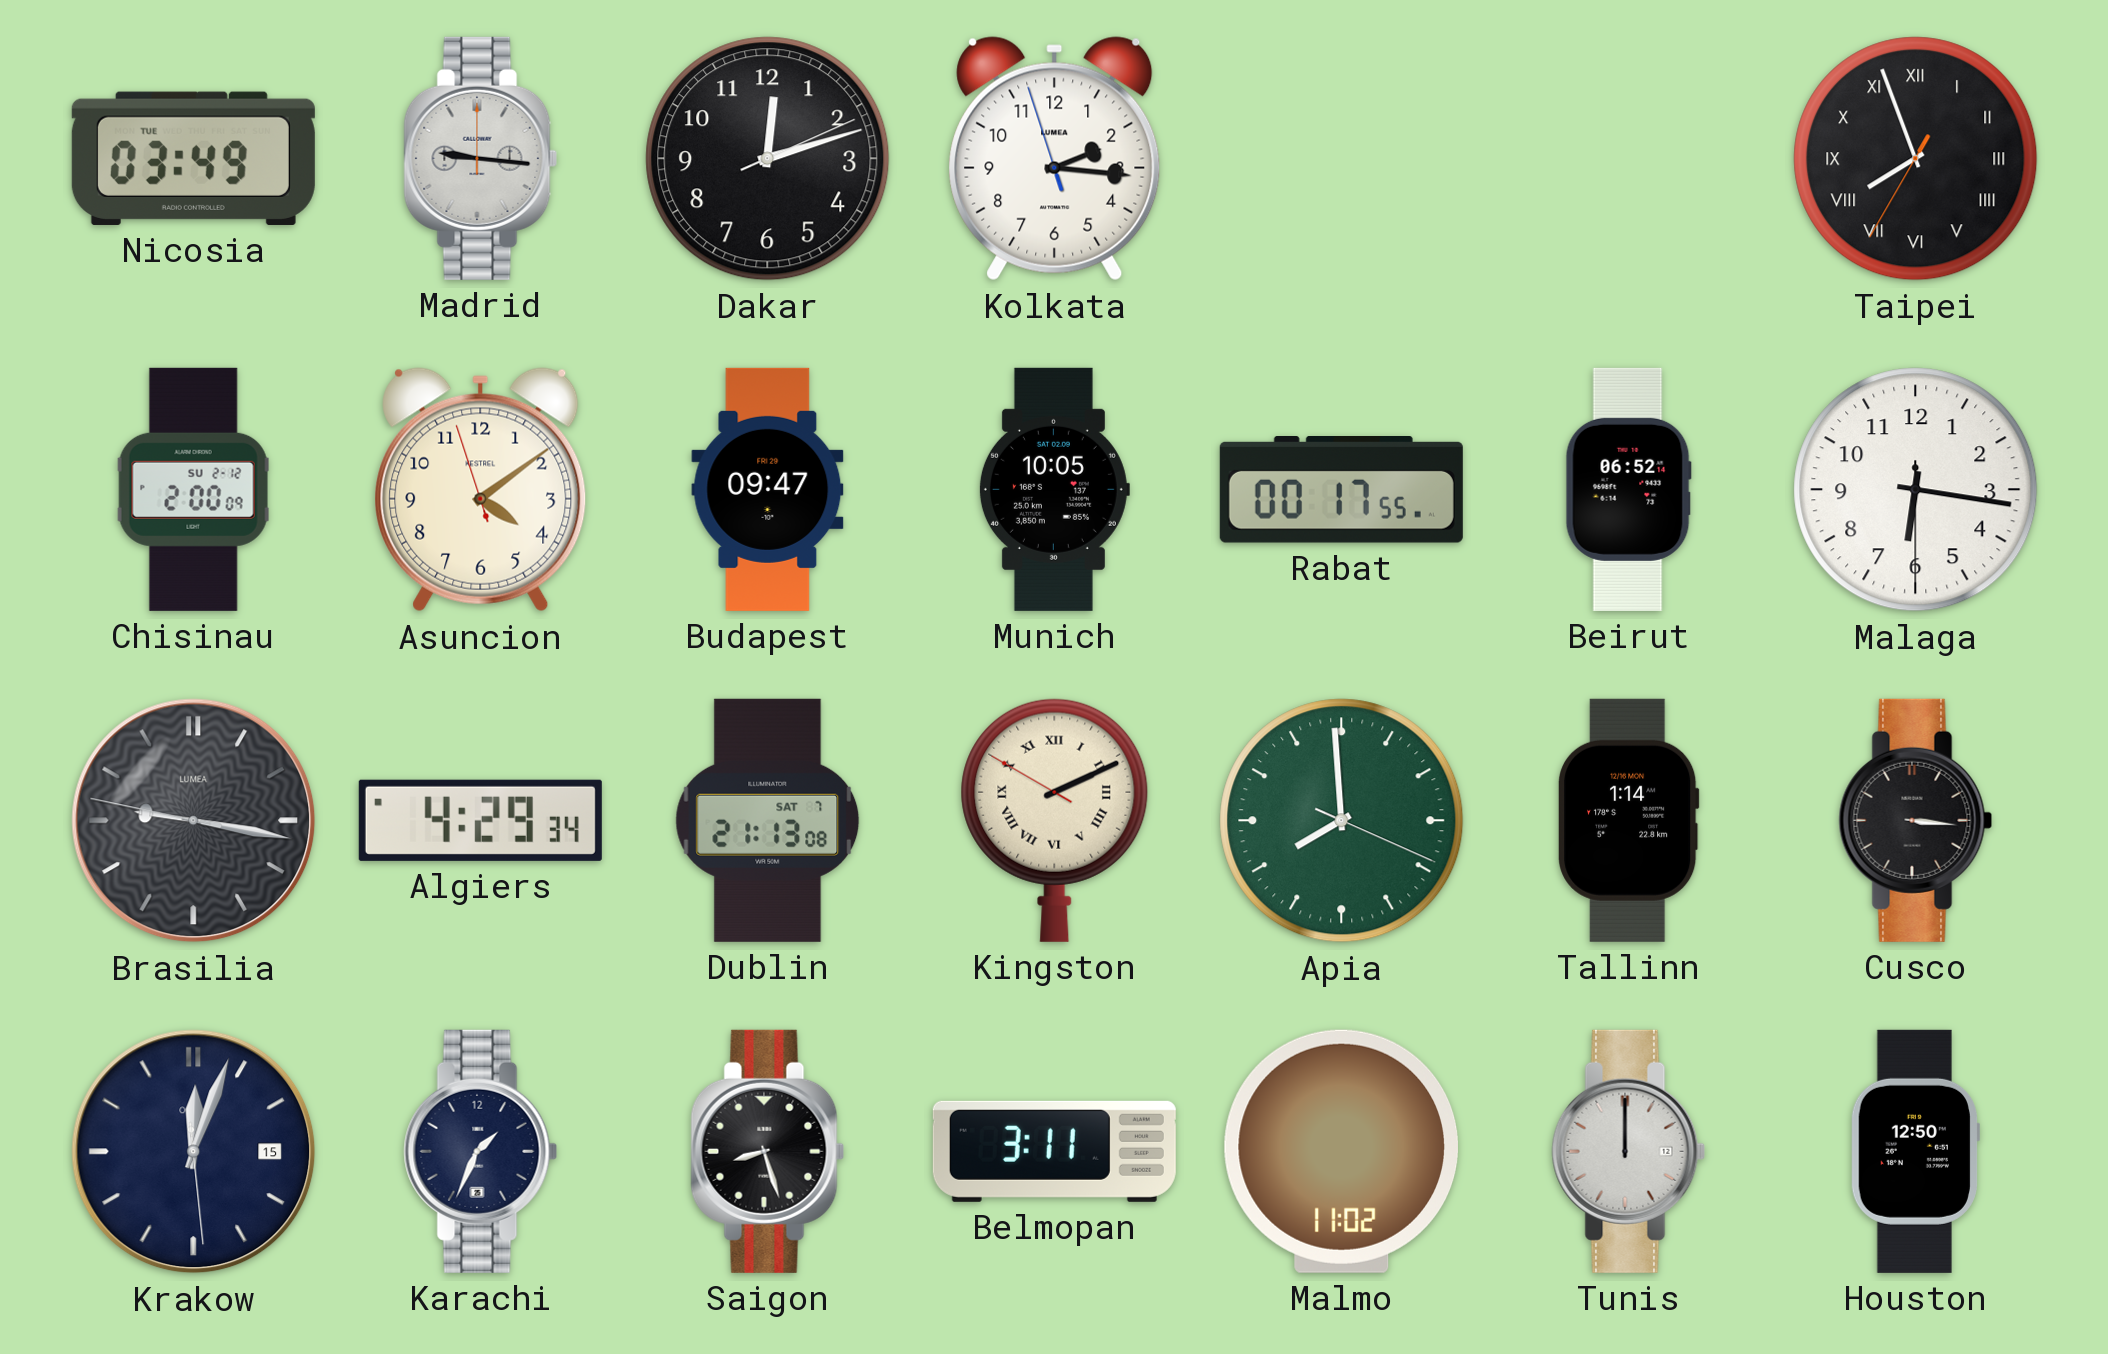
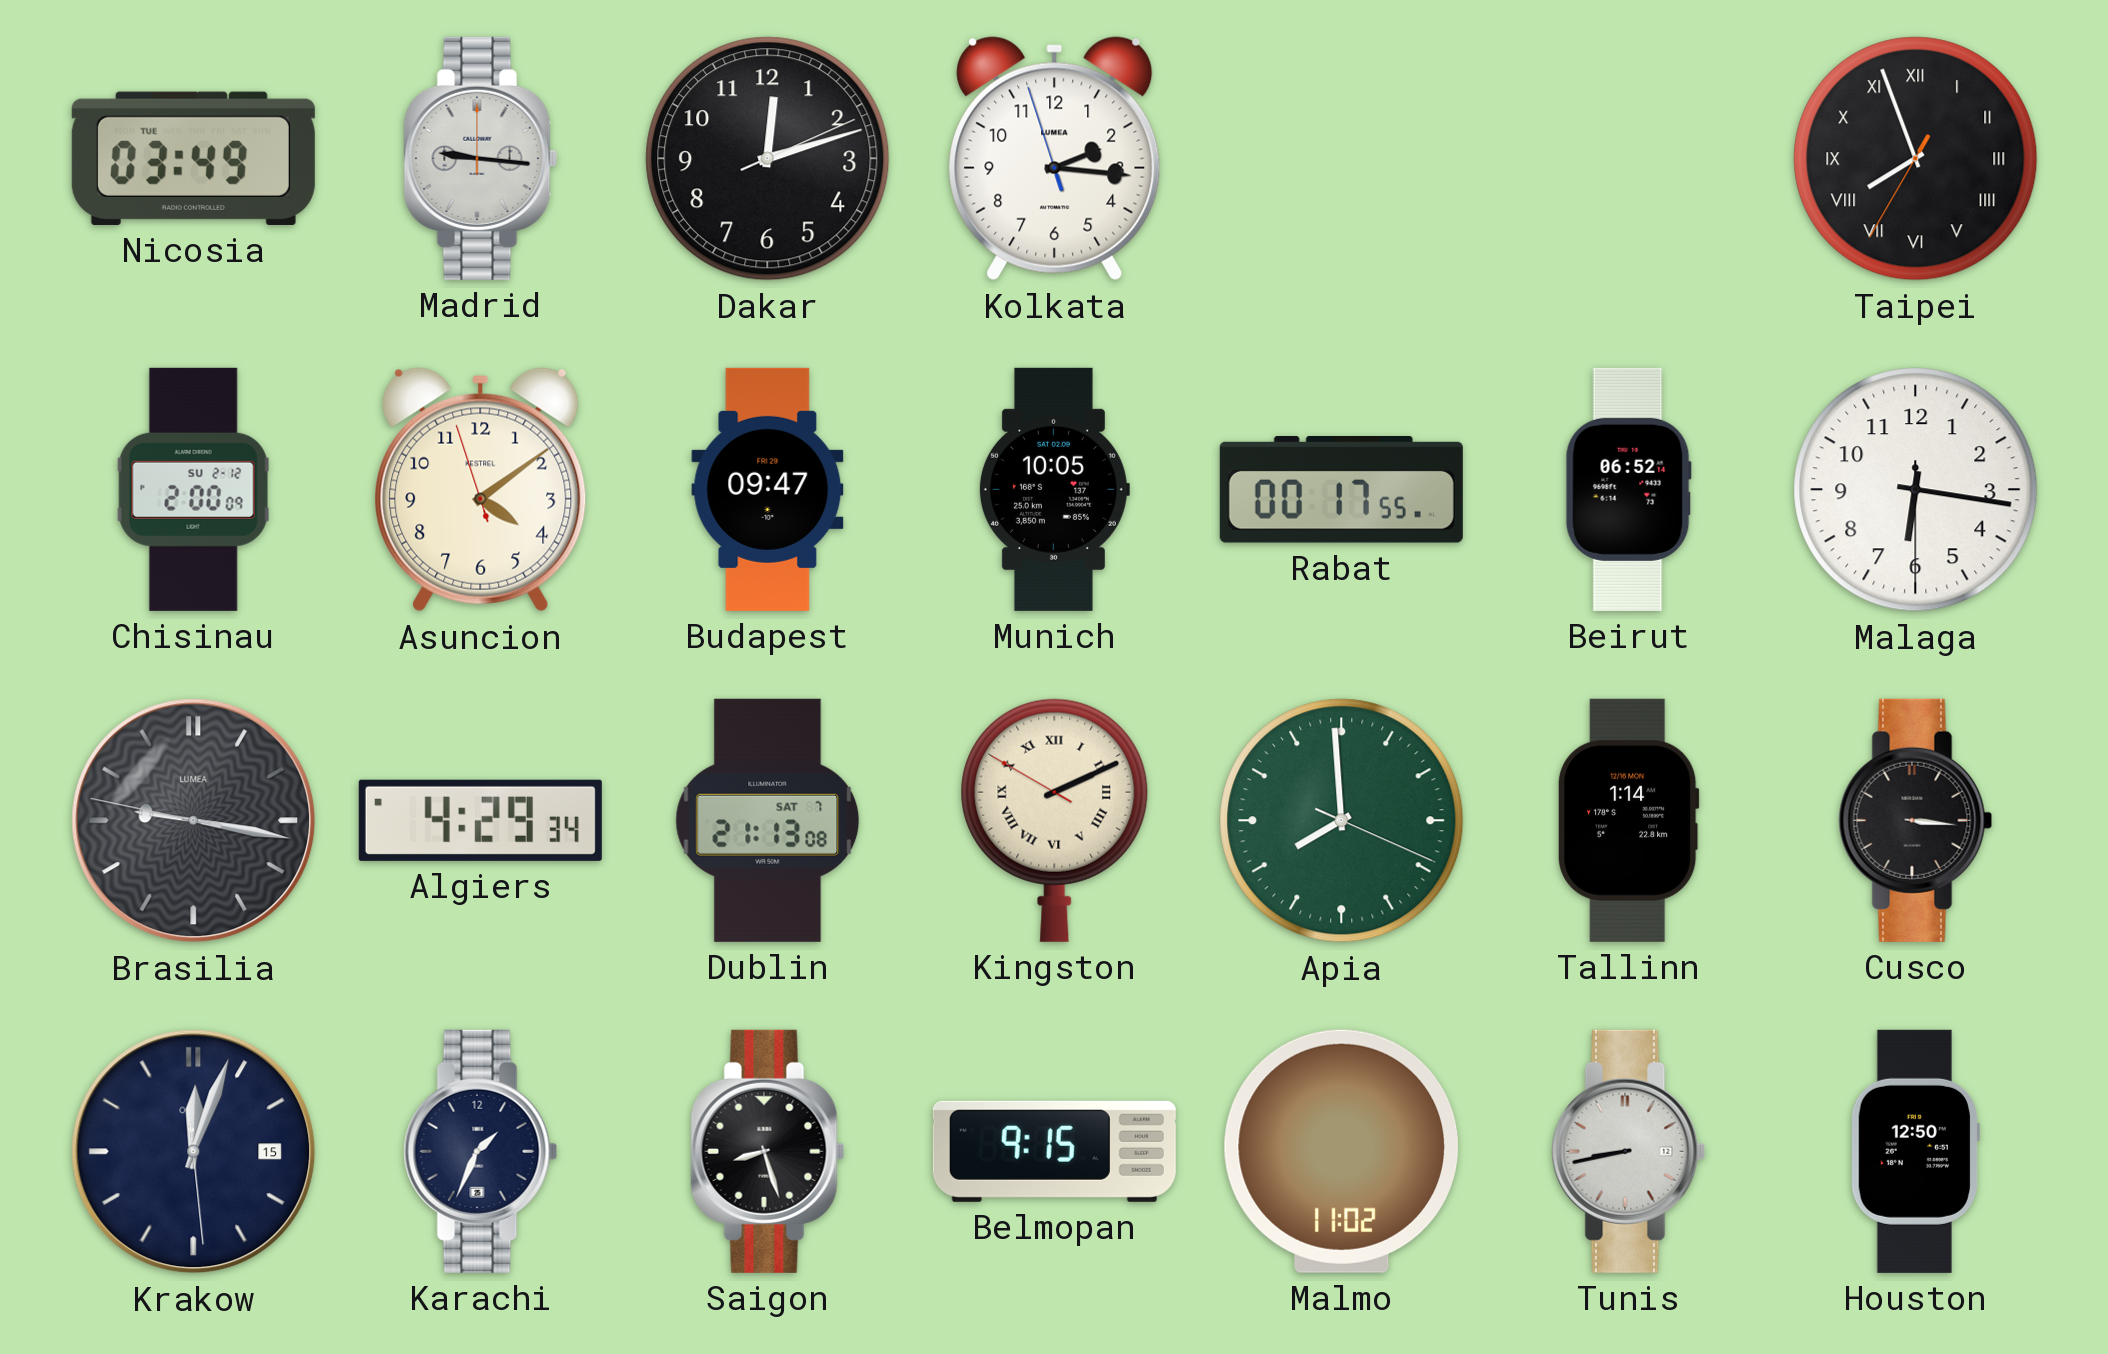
Belmopan: 3:11 -> 9:15 (1054, 1151)
Tunis: 12:00 -> 8:43 (1629, 1151)
